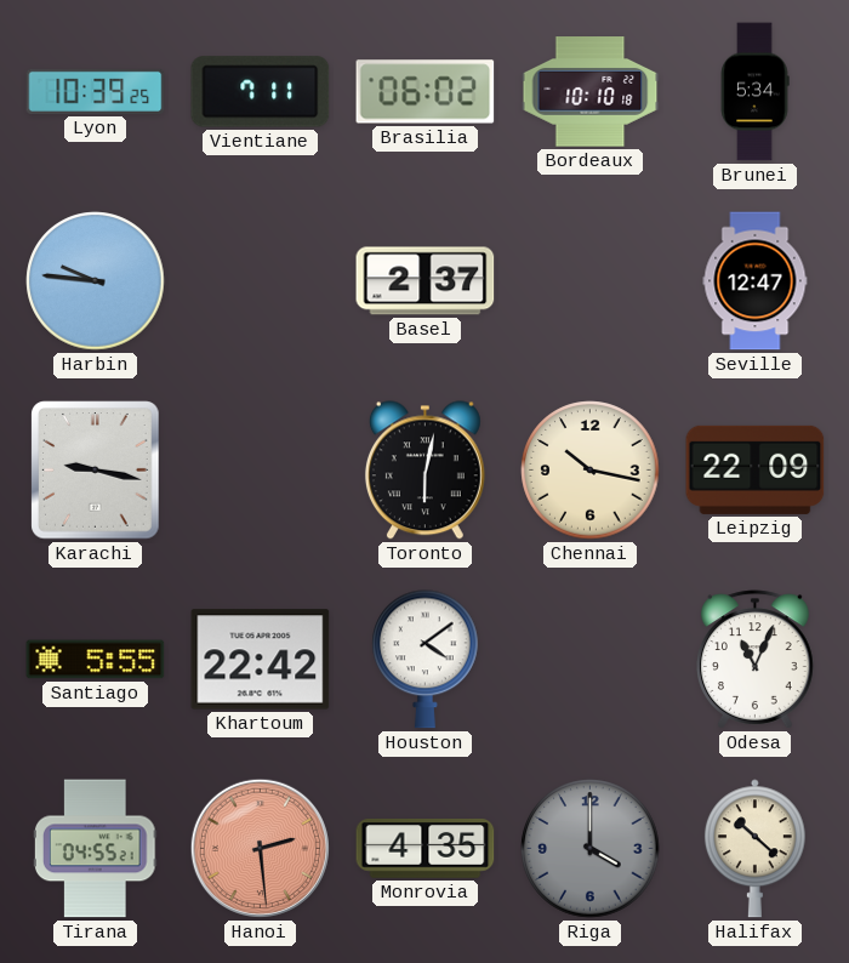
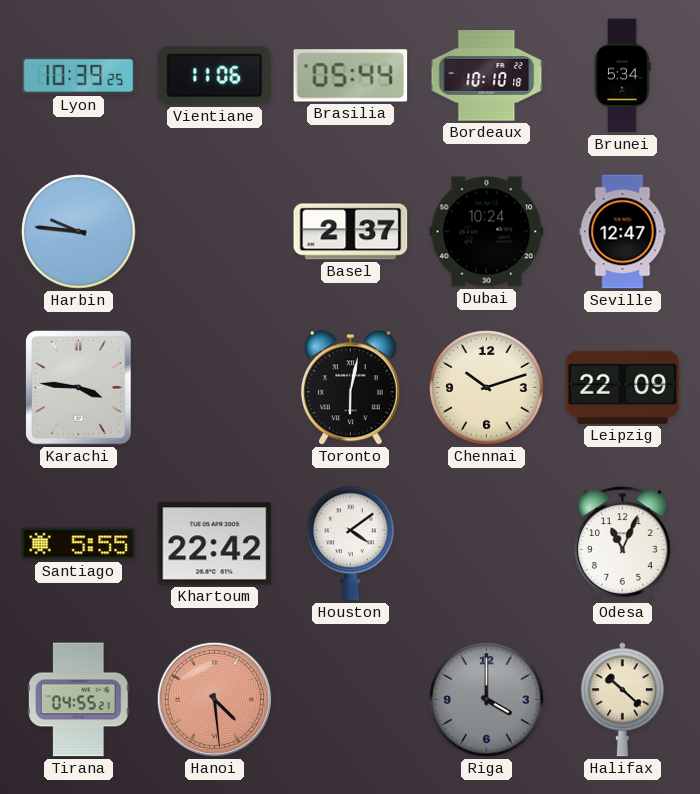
Vientiane: 7:11 -> 11:06 (215, 76)
Brasilia: 06:02 -> 05:44 (351, 76)
Dubai: none -> 10:24 (487, 232)
Karachi: 9:17 -> 3:46 (79, 388)
Chennai: 10:17 -> 10:12 (487, 388)
Hanoi: 2:29 -> 4:29 (214, 699)
Monrovia: 4:35 -> none (426, 849)
